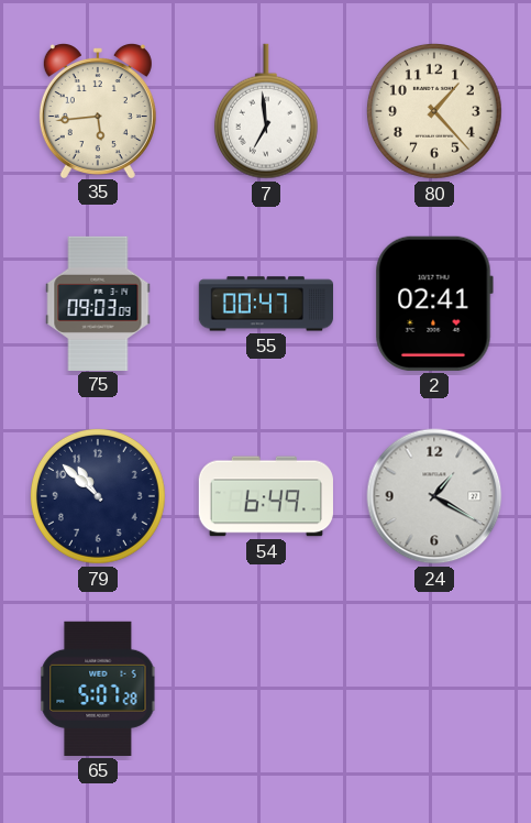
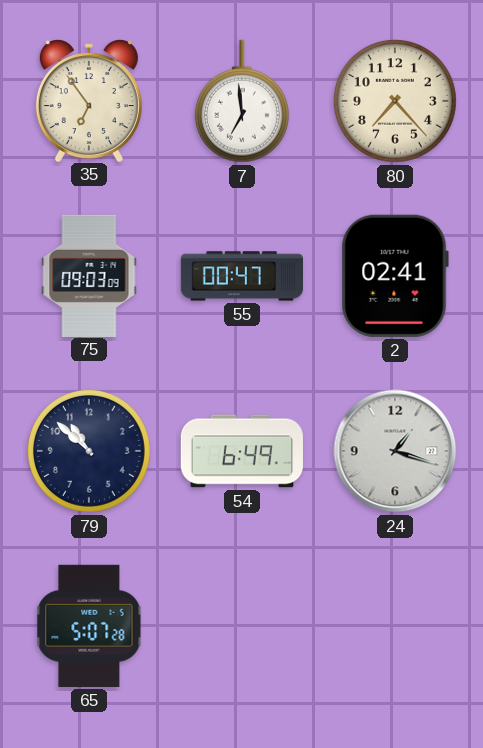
35: 5:44 -> 6:54 (89, 101)
80: 1:23 -> 7:23 (395, 101)
24: 1:20 -> 1:18 (395, 451)
